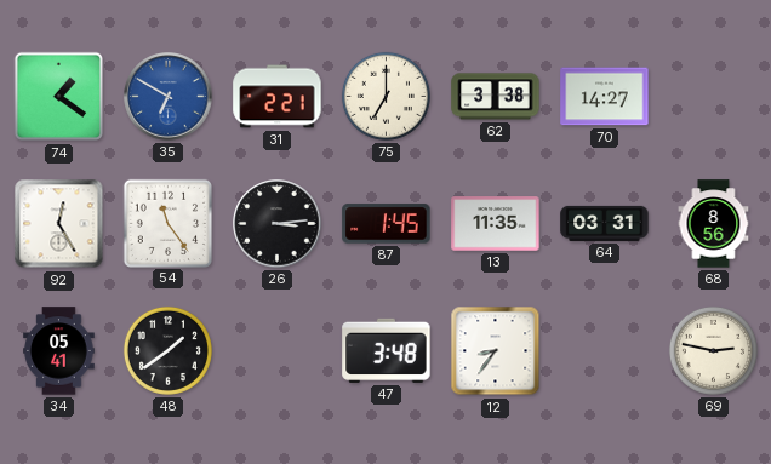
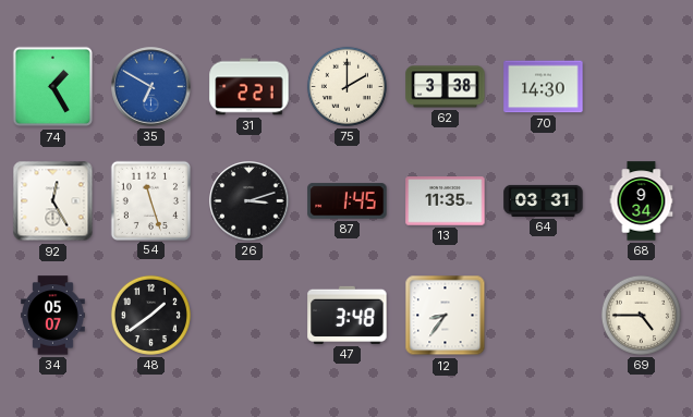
74: 1:21 -> 1:25 (53, 87)
75: 7:00 -> 2:00 (346, 86)
70: 14:27 -> 14:30 (544, 87)
54: 11:24 -> 11:27 (150, 200)
26: 3:14 -> 3:12 (250, 201)
68: 8:56 -> 9:34 (642, 201)
34: 05:41 -> 05:07 (53, 316)
69: 2:47 -> 4:45 (641, 315)
